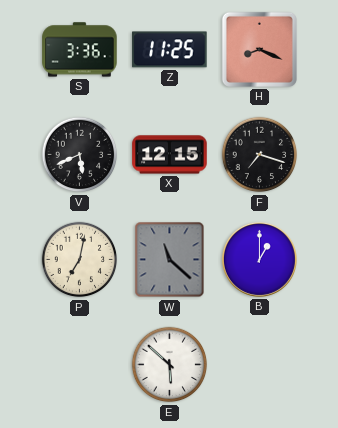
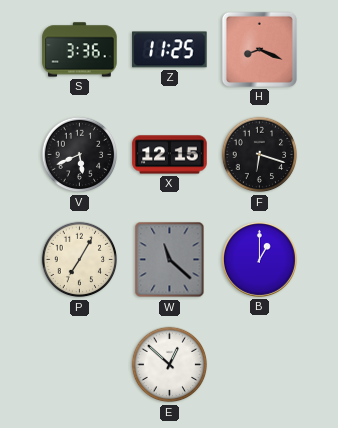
F: 7:18 -> 6:18 (260, 155)
P: 7:02 -> 7:05 (80, 260)
E: 5:52 -> 12:52 (170, 365)
